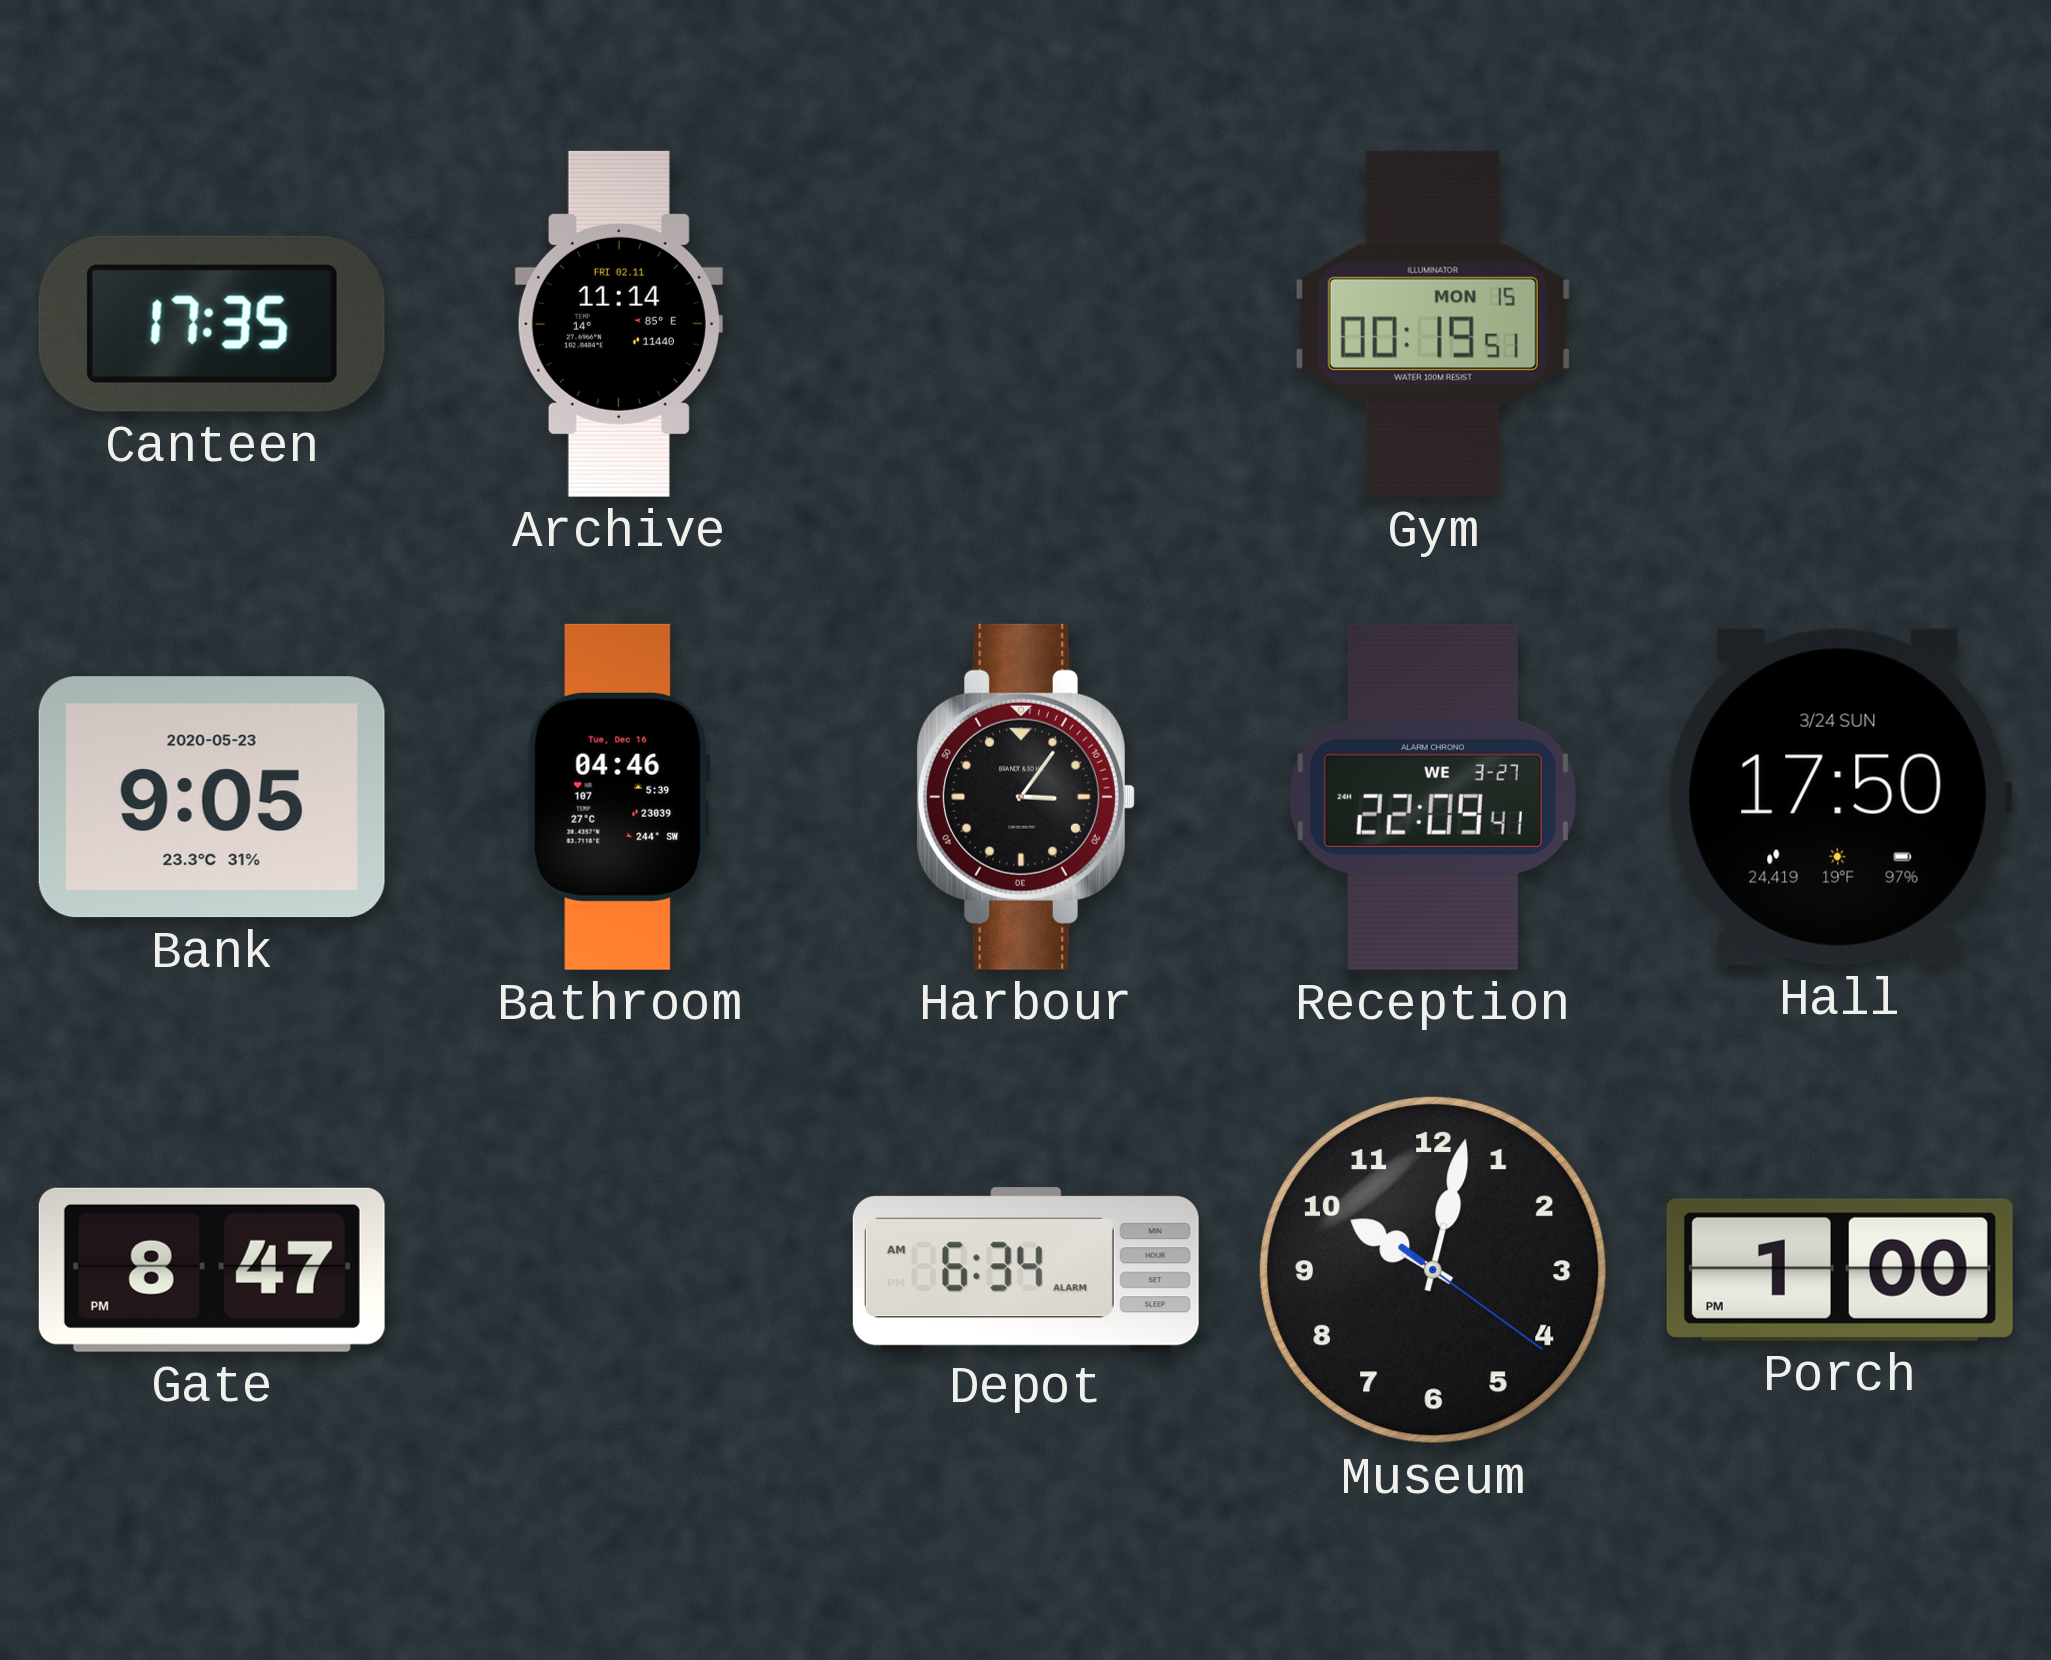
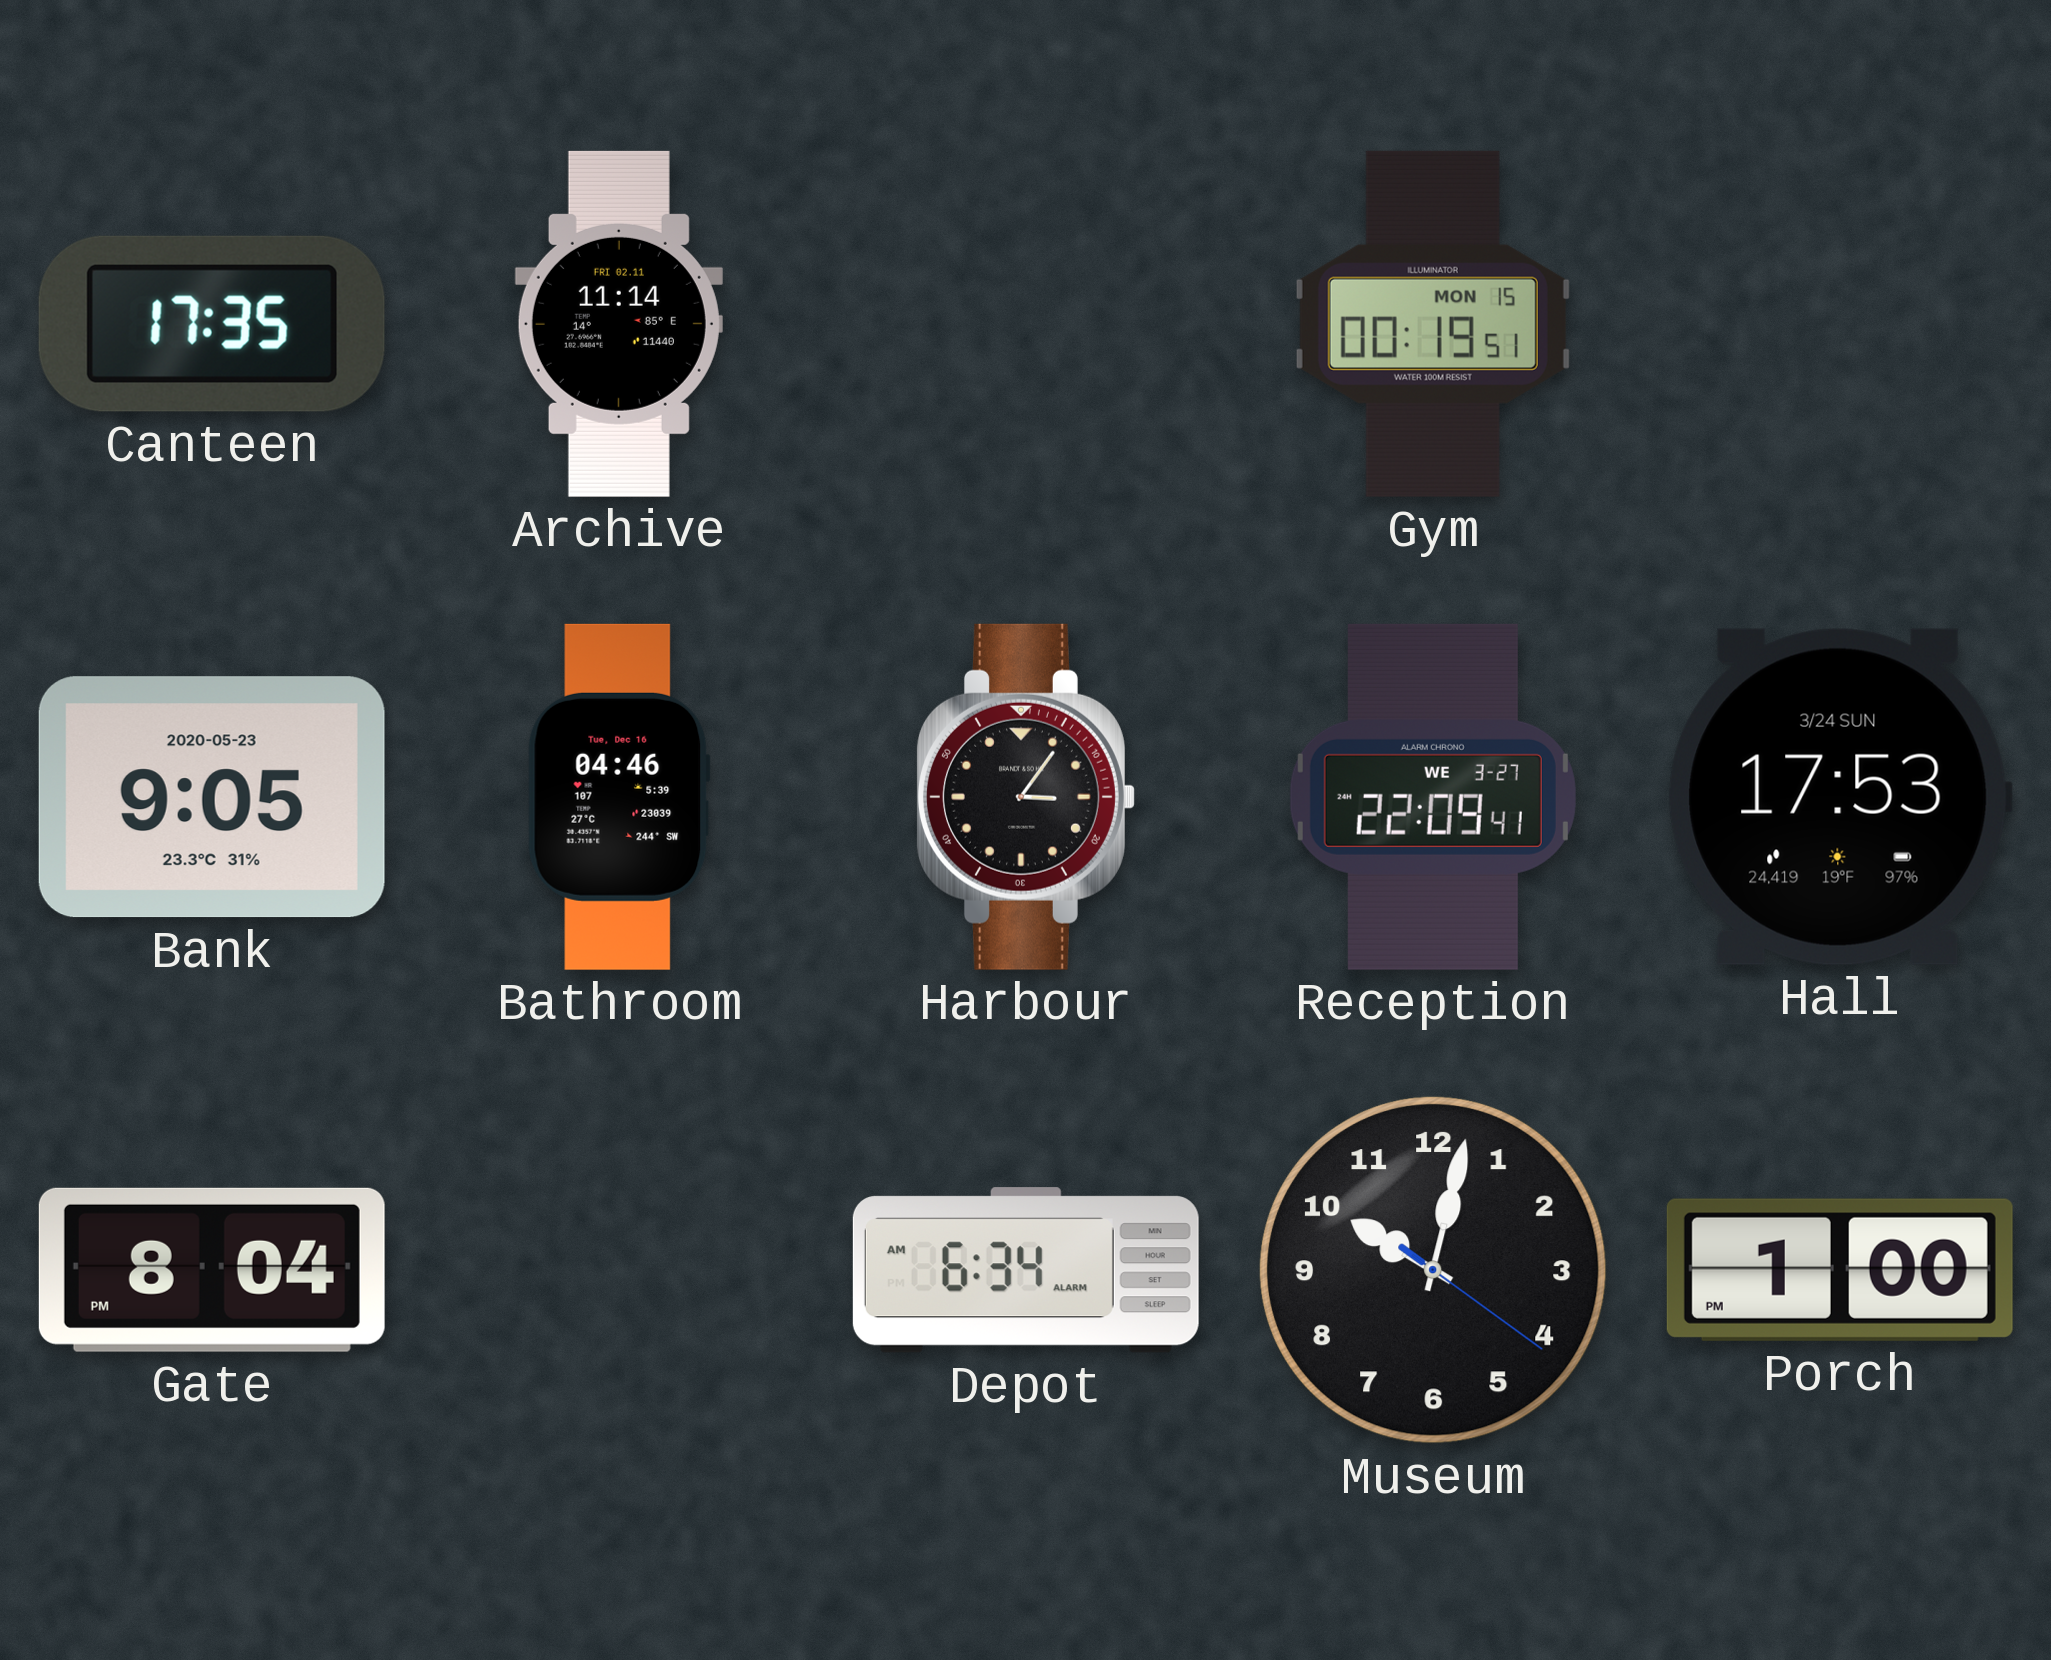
Hall: 17:50 -> 17:53 (1840, 797)
Gate: 8:47 -> 8:04 (212, 1270)
